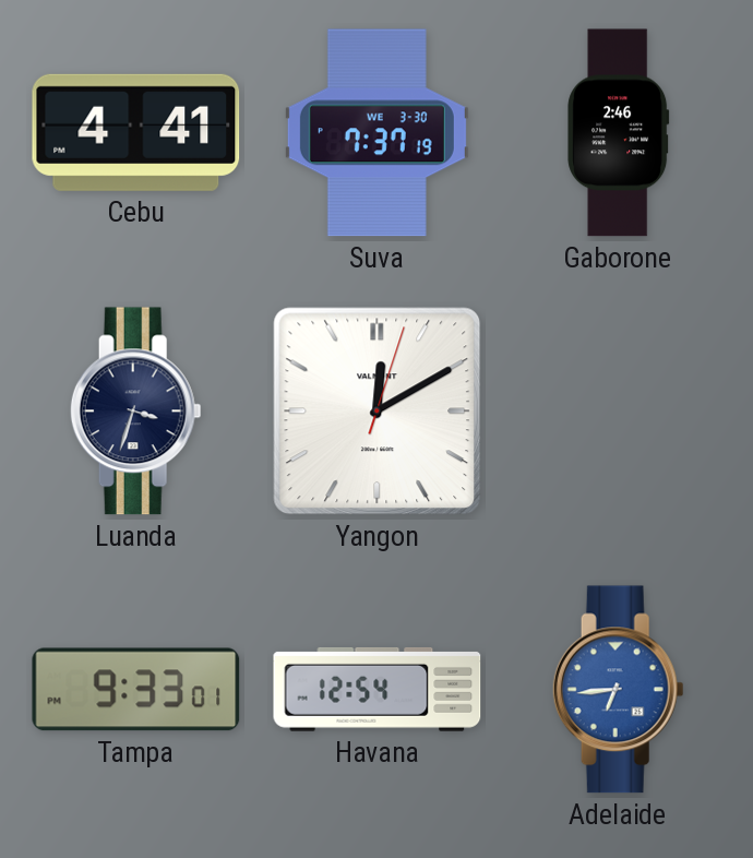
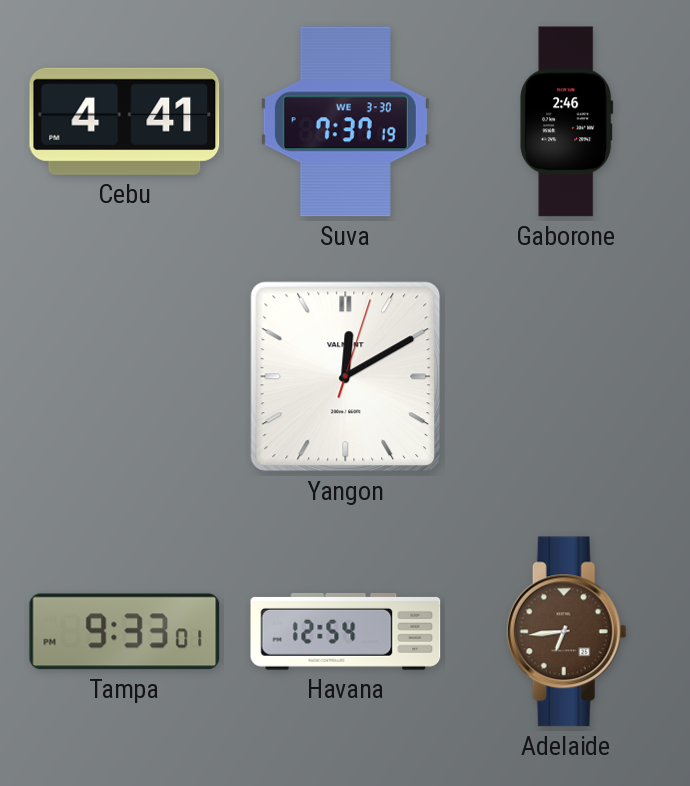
Luanda: 3:33 -> none (135, 412)
Adelaide dial: blue -> brown (566, 632)
